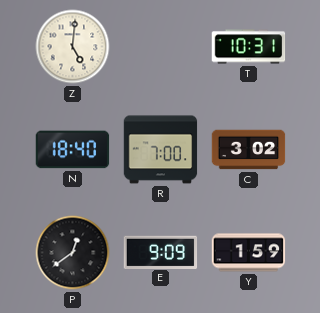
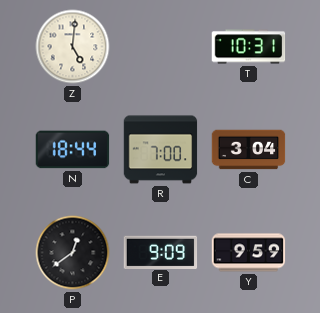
N: 18:40 -> 18:44 (73, 150)
C: 3:02 -> 3:04 (249, 150)
Y: 1:59 -> 9:59 (249, 253)
